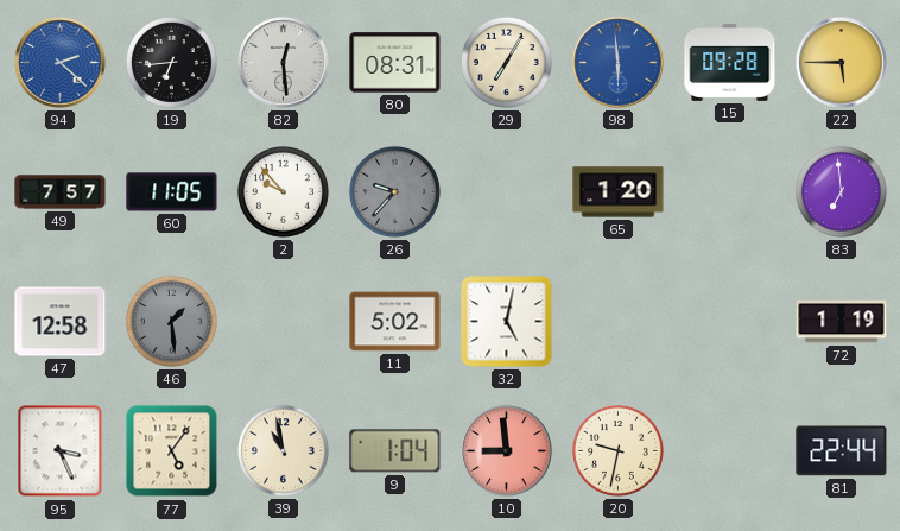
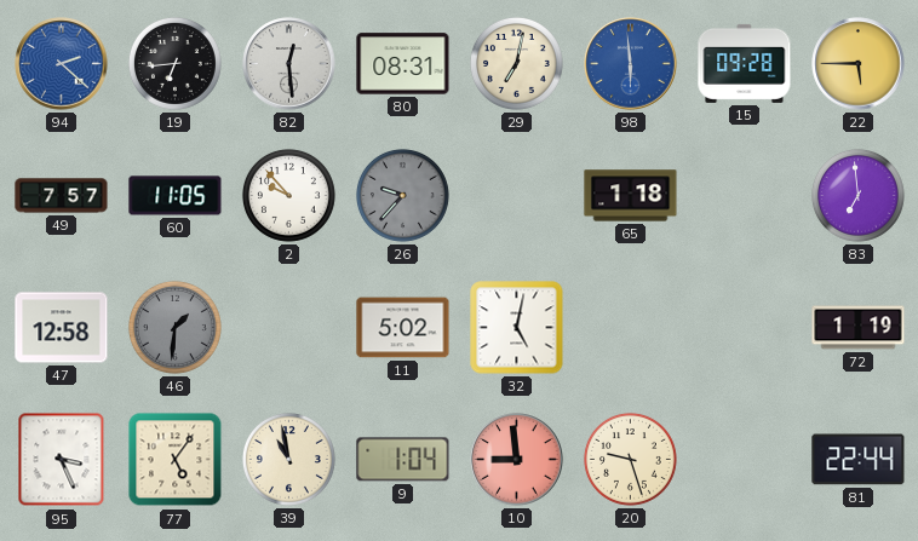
29: 7:05 -> 7:02 (516, 63)
65: 1:20 -> 1:18 (631, 196)
46: 1:29 -> 1:31 (174, 327)
20: 9:32 -> 9:27 (630, 459)
